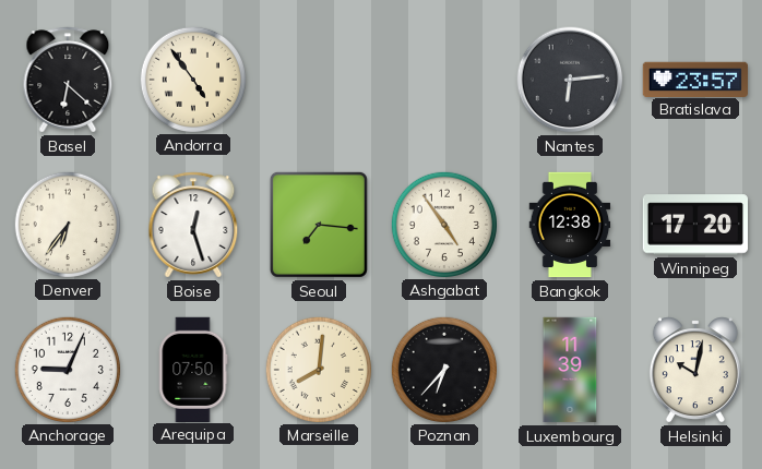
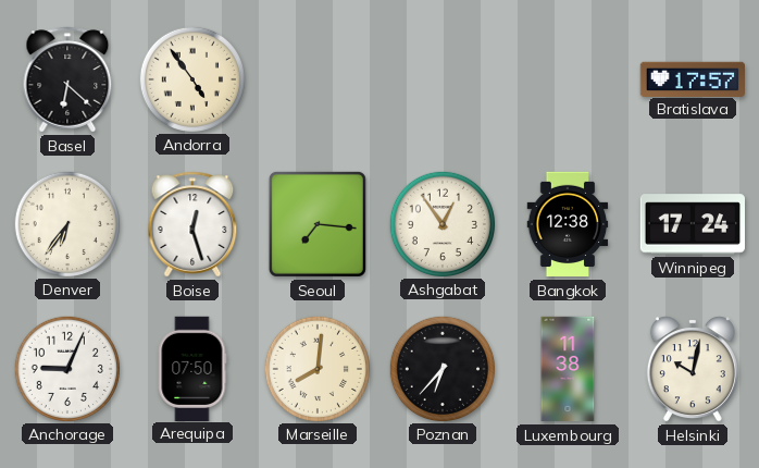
Nantes: 6:14 -> none (570, 80)
Bratislava: 23:57 -> 17:57 (692, 78)
Ashgabat: 4:54 -> 12:54 (441, 223)
Winnipeg: 17:20 -> 17:24 (692, 224)
Luxembourg: 11:39 -> 11:38 (568, 369)
